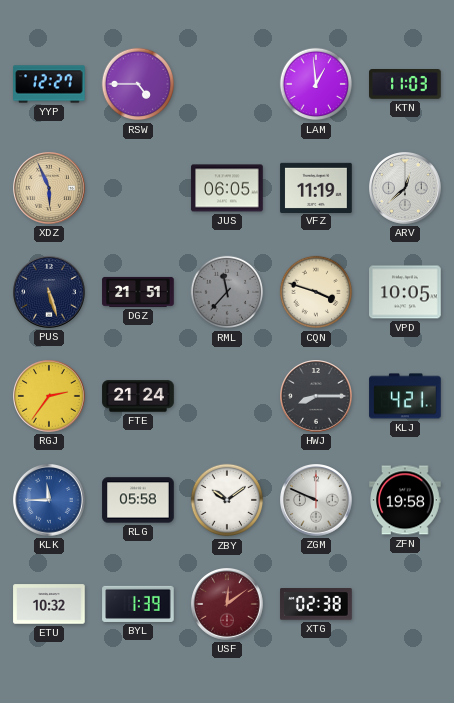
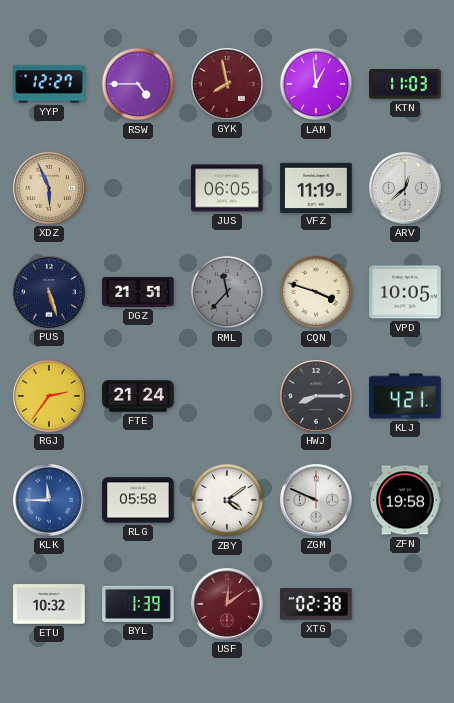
GYK: none -> 7:58 (228, 85)
ZBY: 10:09 -> 4:09 (227, 500)
